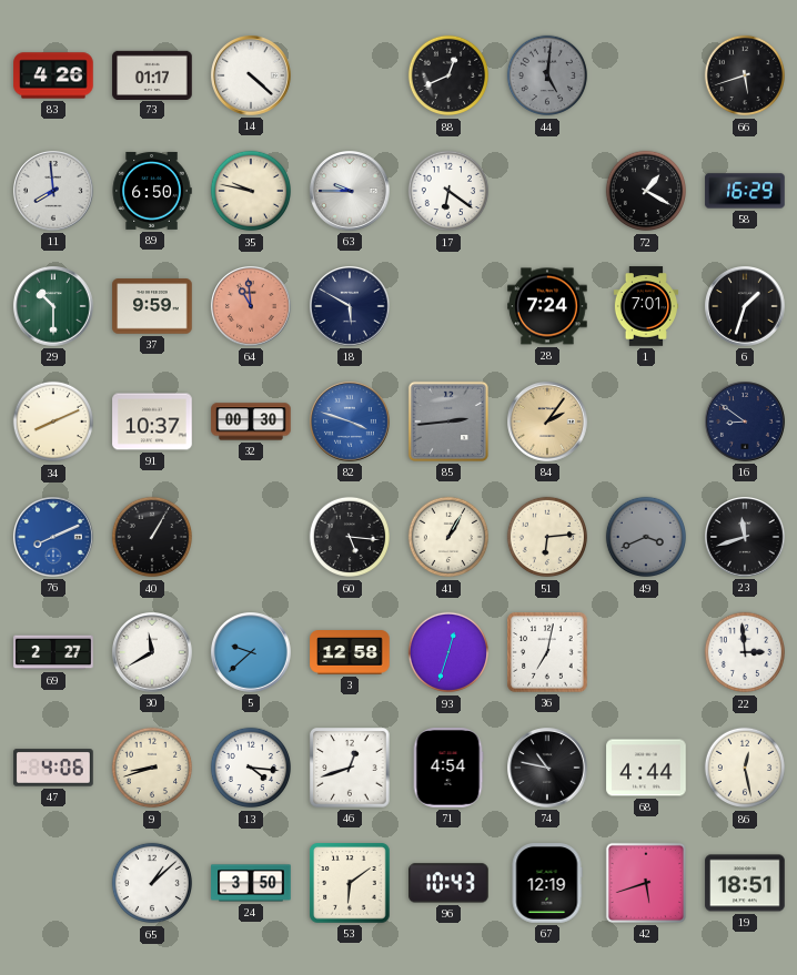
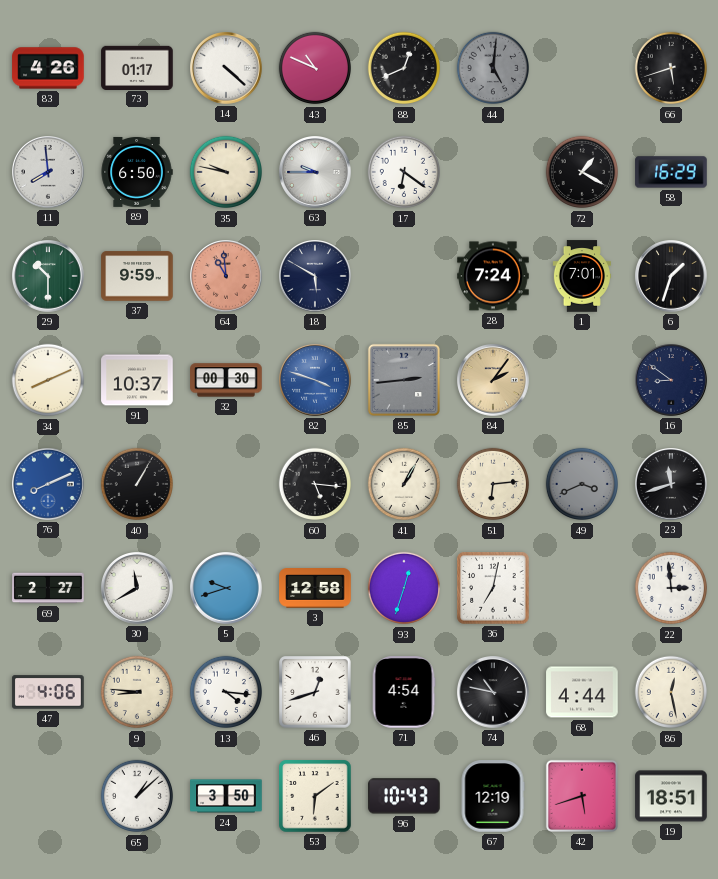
43: none -> 10:49 (315, 68)
5: 9:38 -> 9:42 (226, 588)
9: 8:42 -> 8:46 (137, 692)
